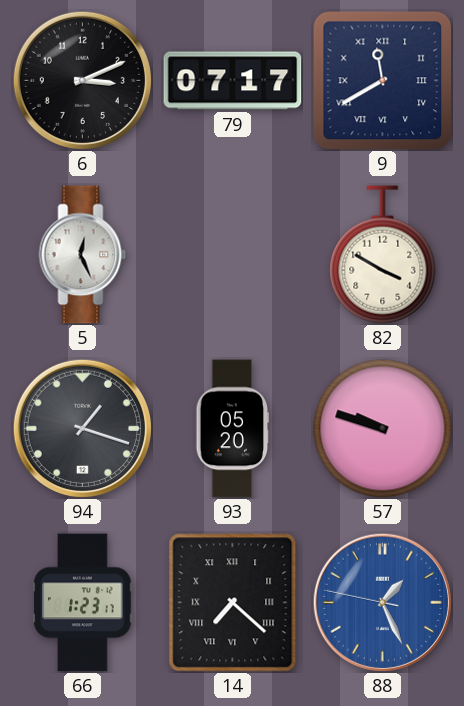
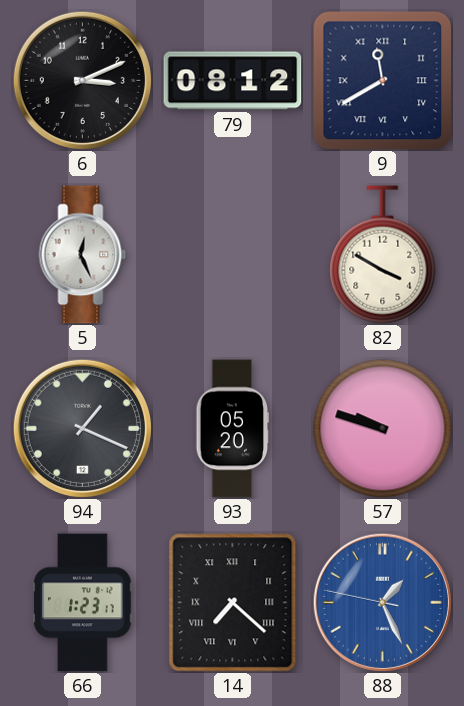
79: 07:17 -> 08:12 (233, 81)
94: 1:18 -> 1:19 (82, 428)
